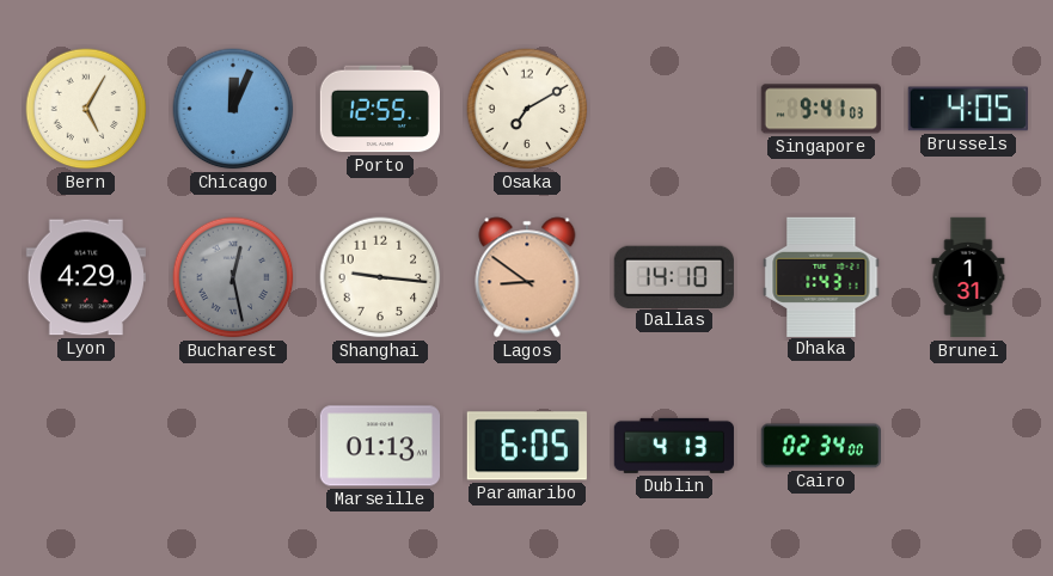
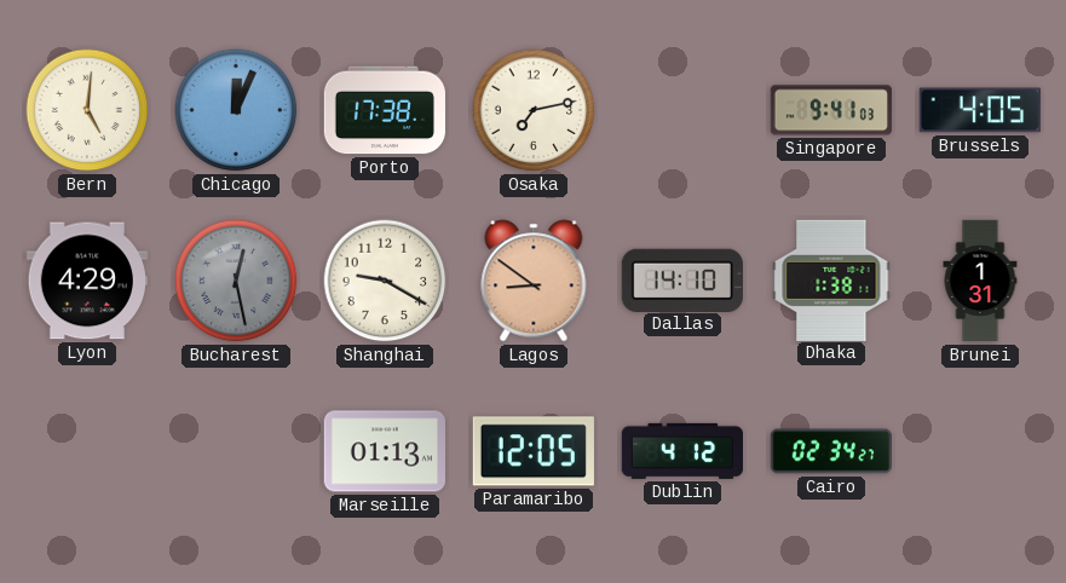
Bern: 5:05 -> 5:01 (87, 110)
Porto: 12:55 -> 17:38 (384, 110)
Osaka: 7:10 -> 7:13 (534, 110)
Shanghai: 9:16 -> 9:20 (385, 281)
Dhaka: 1:43 -> 1:38 (831, 279)
Paramaribo: 6:05 -> 12:05 (534, 451)
Dublin: 4:13 -> 4:12 (682, 451)
Cairo: 02:34:00 -> 02:34:27 (831, 451)
